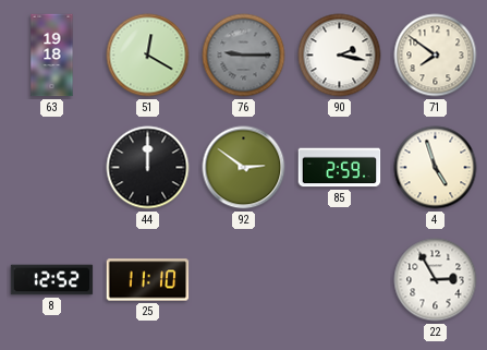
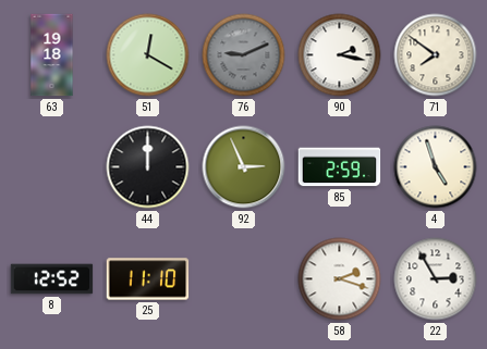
76: 9:15 -> 9:11 (244, 55)
92: 2:51 -> 2:56 (244, 167)
58: none -> 2:18 (340, 279)
